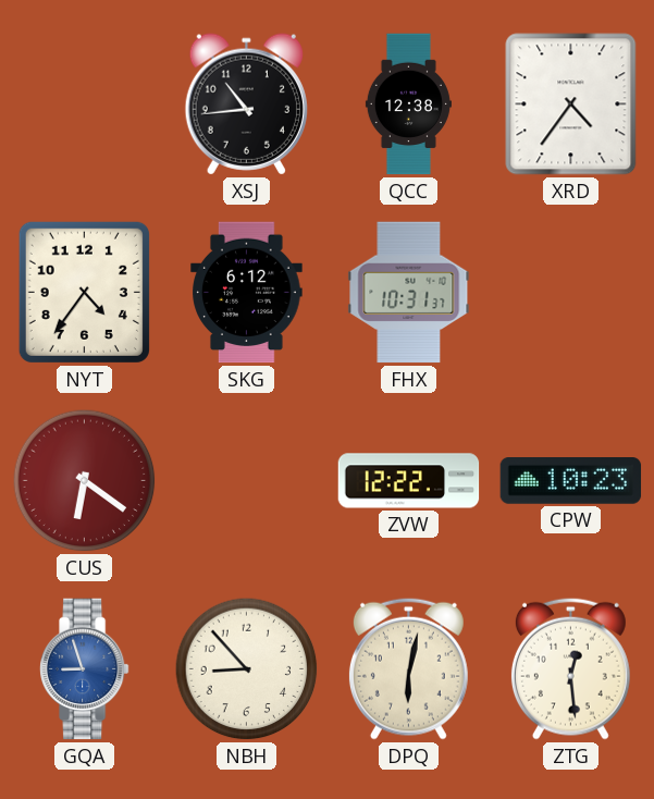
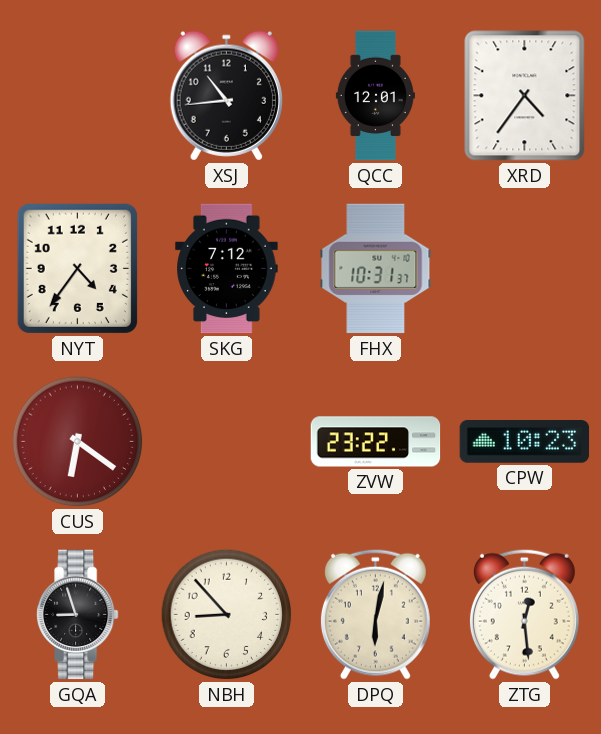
QCC: 12:38 -> 12:01 (375, 96)
SKG: 6:12 -> 7:12 (227, 269)
ZVW: 12:22 -> 23:22 (376, 442)
GQA dial: blue -> black (78, 615)
